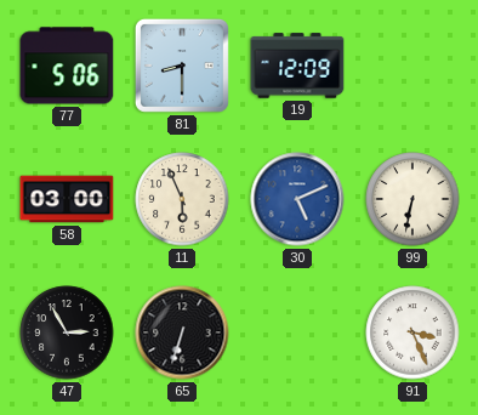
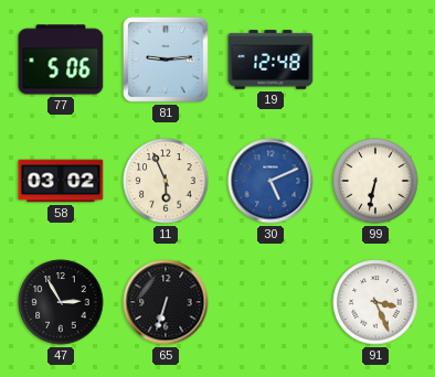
81: 8:30 -> 9:14 (166, 60)
19: 12:09 -> 12:48 (270, 60)
58: 03:00 -> 03:02 (61, 181)
